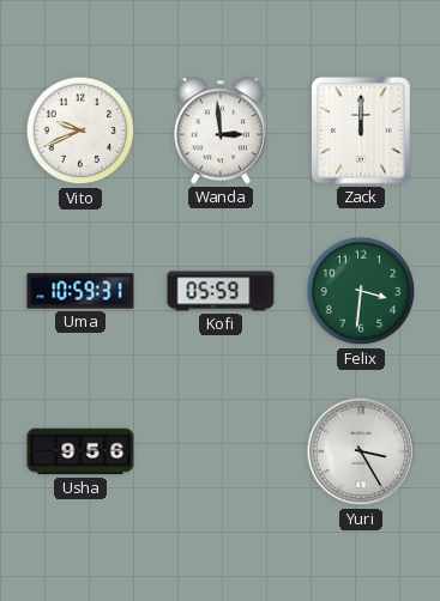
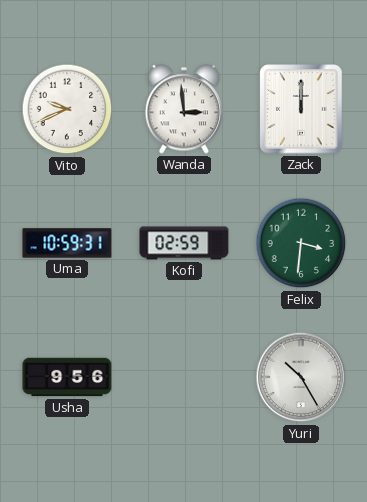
Kofi: 05:59 -> 02:59 (184, 243)
Yuri: 3:25 -> 10:25 (301, 377)
